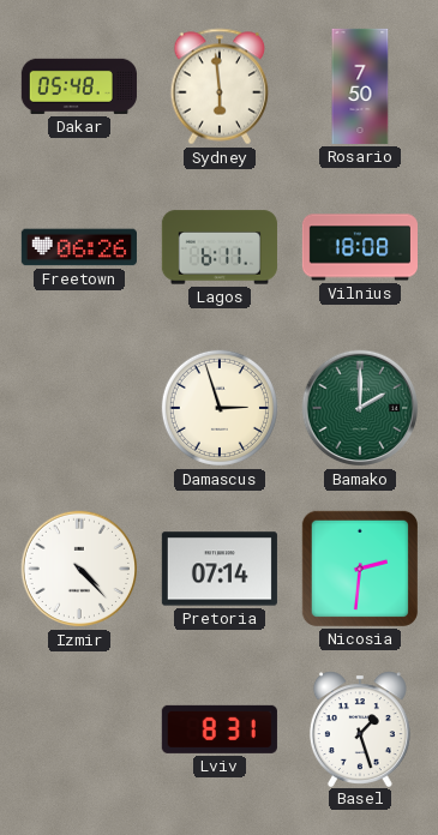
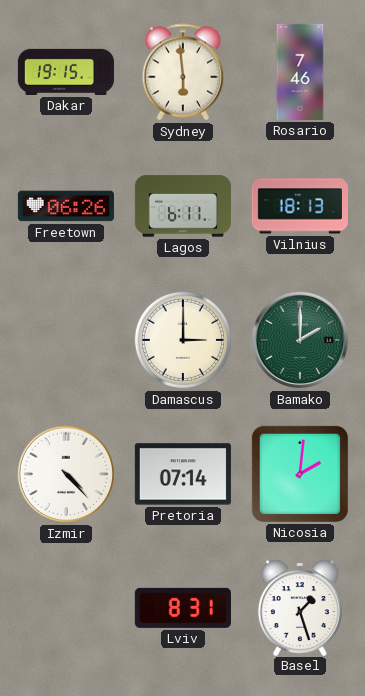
Dakar: 05:48 -> 19:15 (66, 72)
Rosario: 7:50 -> 7:46 (300, 72)
Vilnius: 18:08 -> 18:13 (299, 206)
Damascus: 2:57 -> 3:00 (183, 340)
Nicosia: 2:31 -> 2:01 (300, 474)
